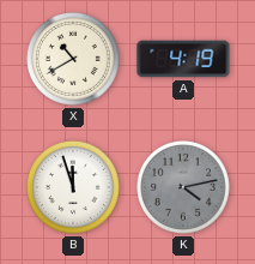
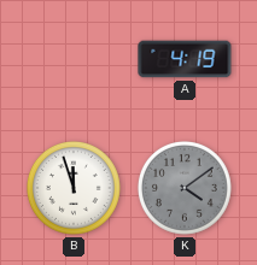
X: 10:40 -> none (73, 59)
K: 4:13 -> 4:09 (185, 188)
